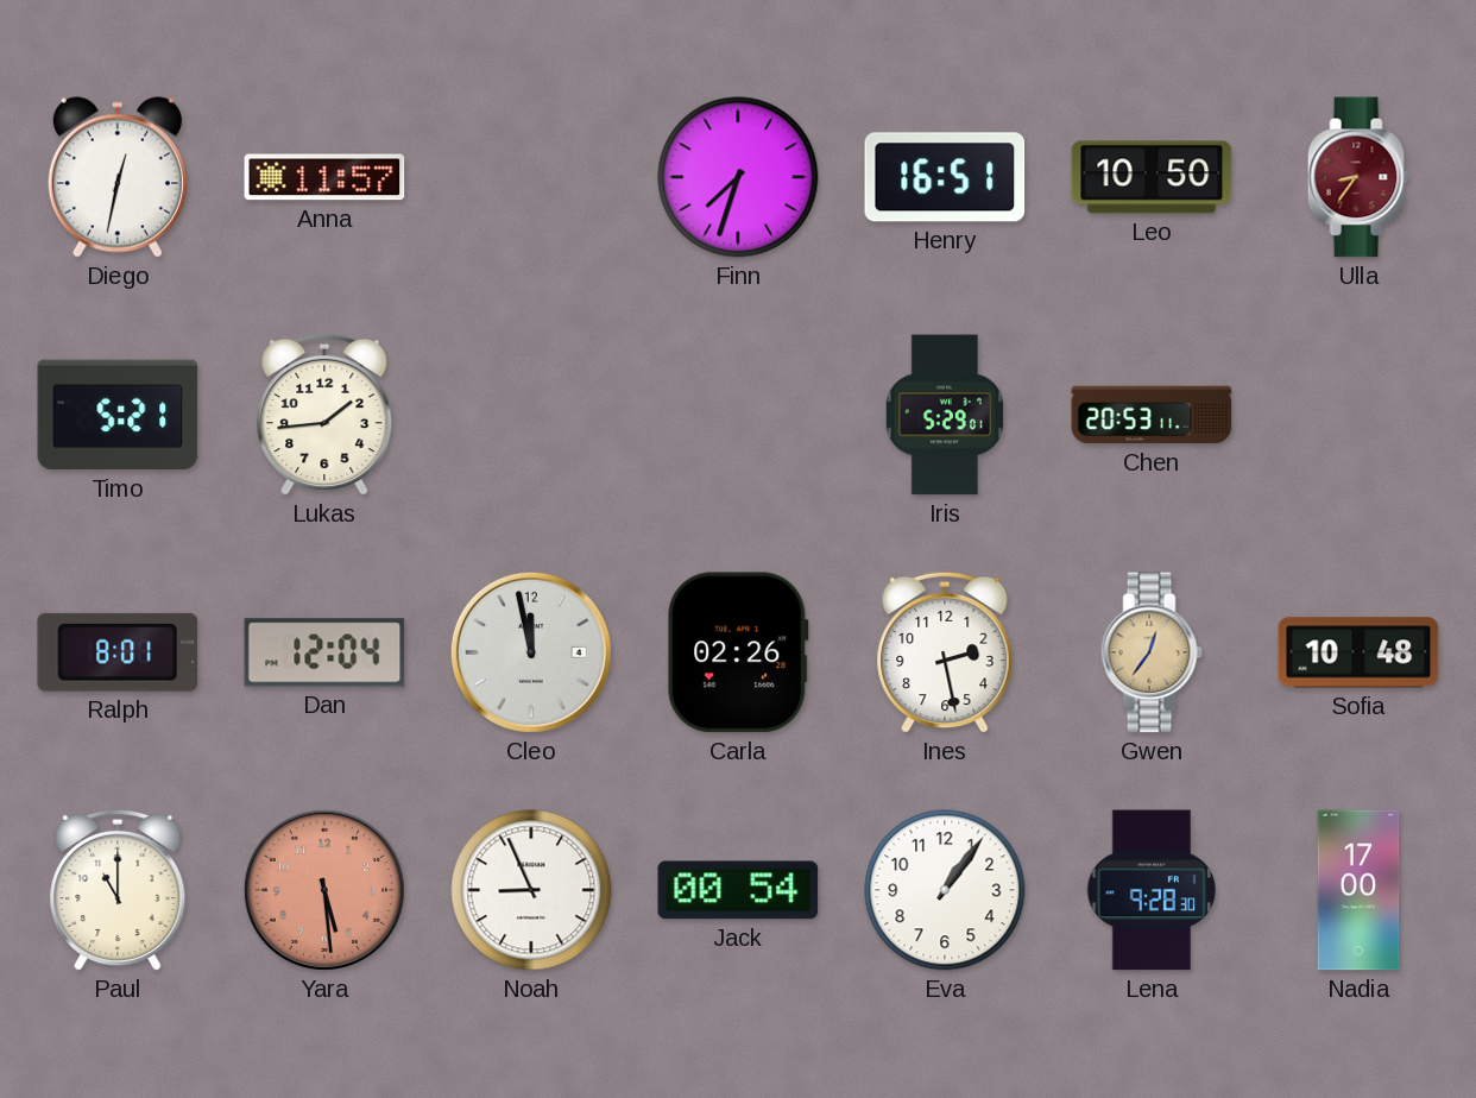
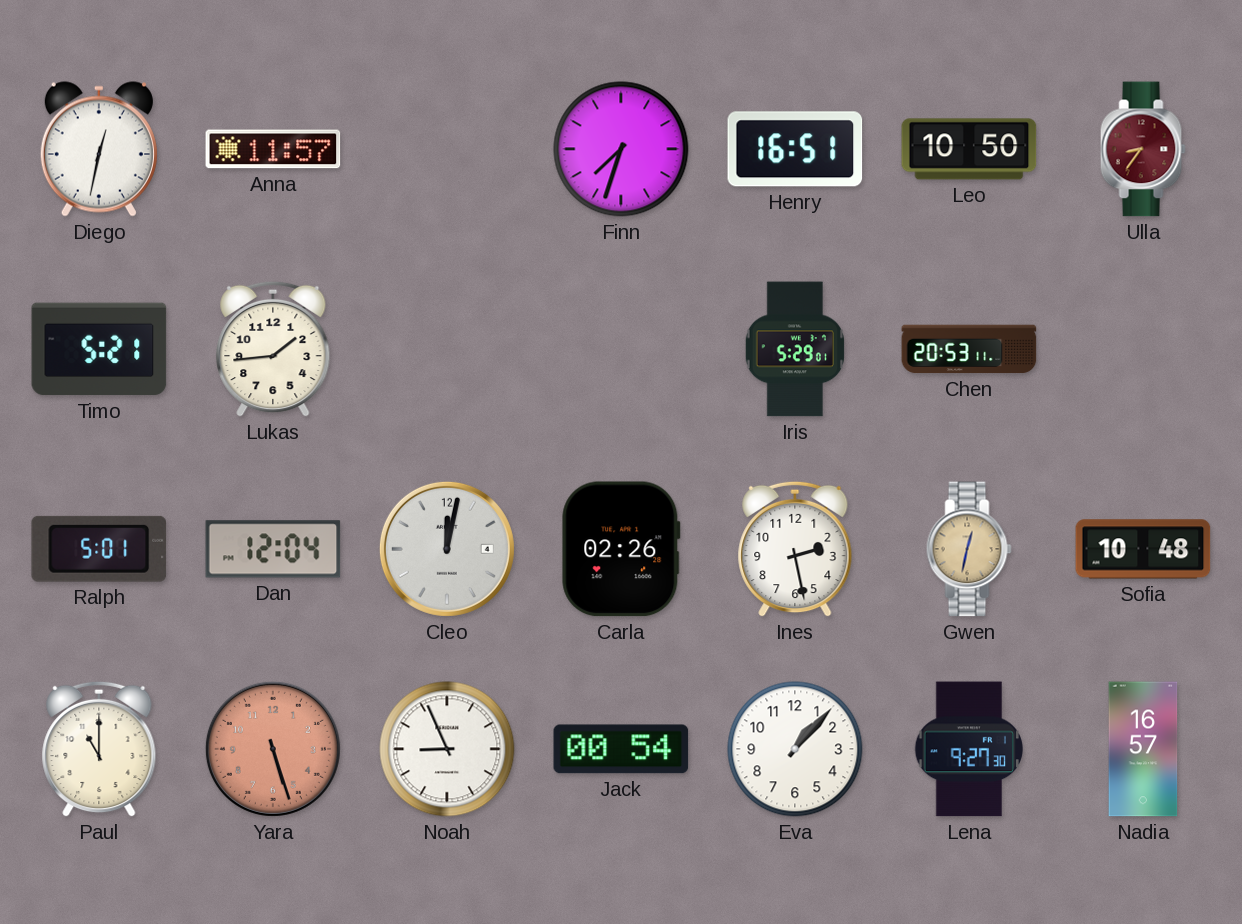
Ralph: 8:01 -> 5:01 (99, 549)
Cleo: 11:58 -> 12:02 (447, 549)
Gwen: 12:36 -> 12:32 (969, 549)
Yara: 5:29 -> 5:27 (273, 749)
Eva: 1:06 -> 1:07 (795, 749)
Lena: 9:28 -> 9:27 (969, 749)
Nadia: 17:00 -> 16:57 (1143, 749)
